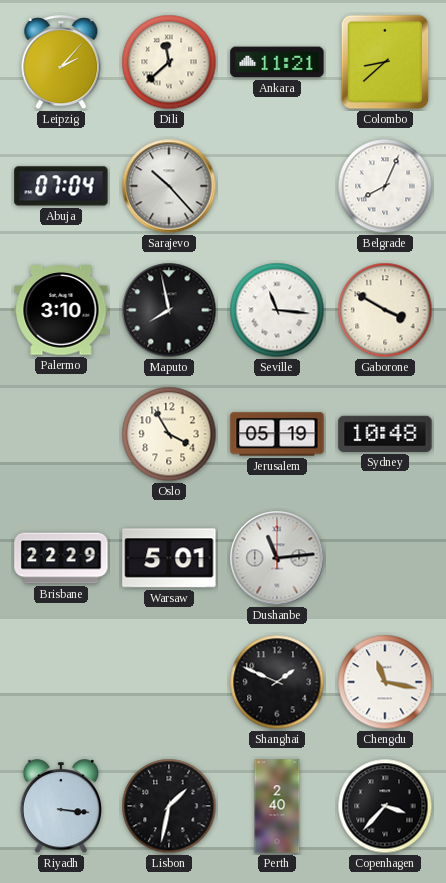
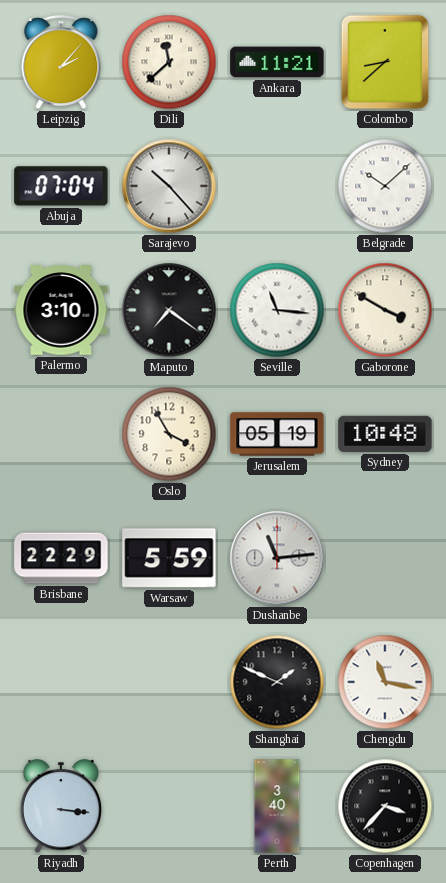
Belgrade: 8:04 -> 10:08 (385, 186)
Maputo: 7:58 -> 7:21 (169, 310)
Warsaw: 5:01 -> 5:59 (169, 558)
Lisbon: 1:32 -> none (169, 806)
Perth: 2:40 -> 3:40 (277, 806)
